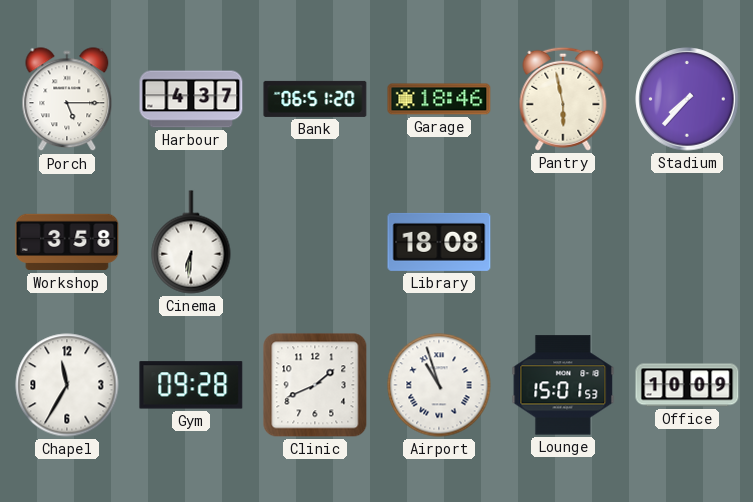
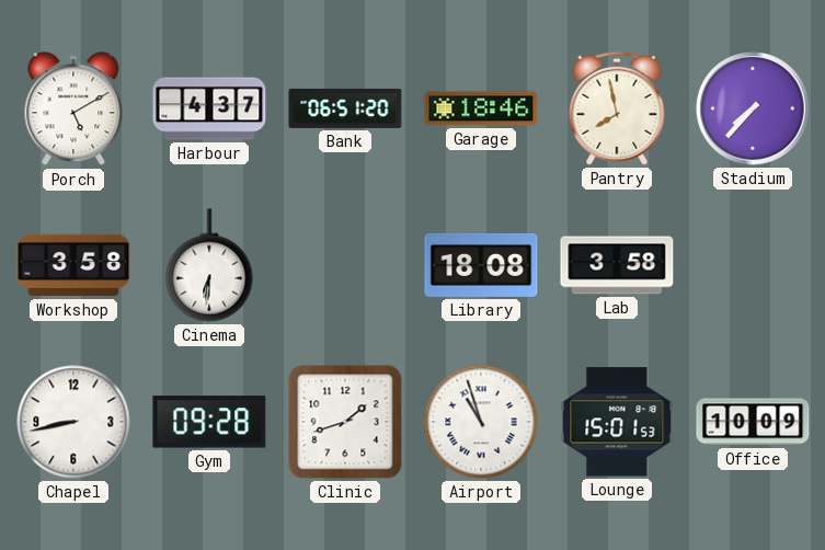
Porch: 5:15 -> 5:10 (73, 110)
Pantry: 5:58 -> 7:58 (617, 108)
Lab: none -> 3:58 (617, 265)
Chapel: 11:35 -> 8:43 (73, 422)
Clinic: 1:41 -> 1:42 (345, 422)
